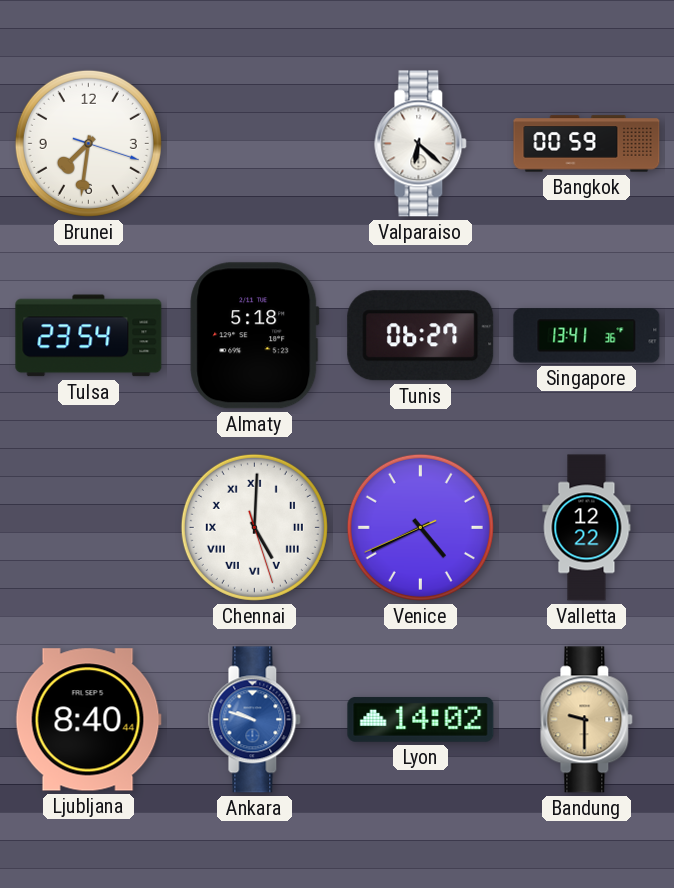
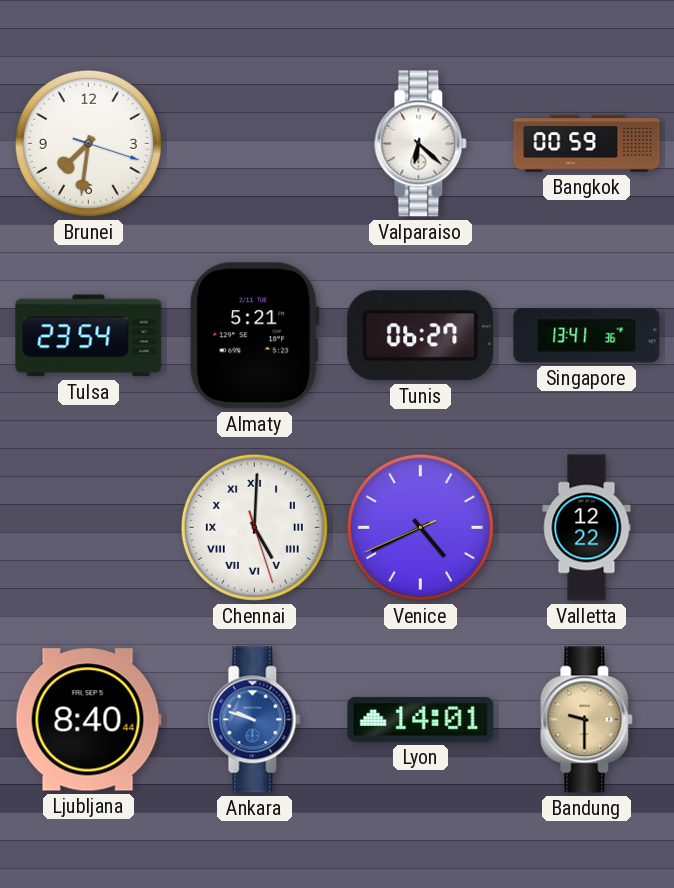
Almaty: 5:18 -> 5:21 (255, 336)
Lyon: 14:02 -> 14:01 (421, 720)
